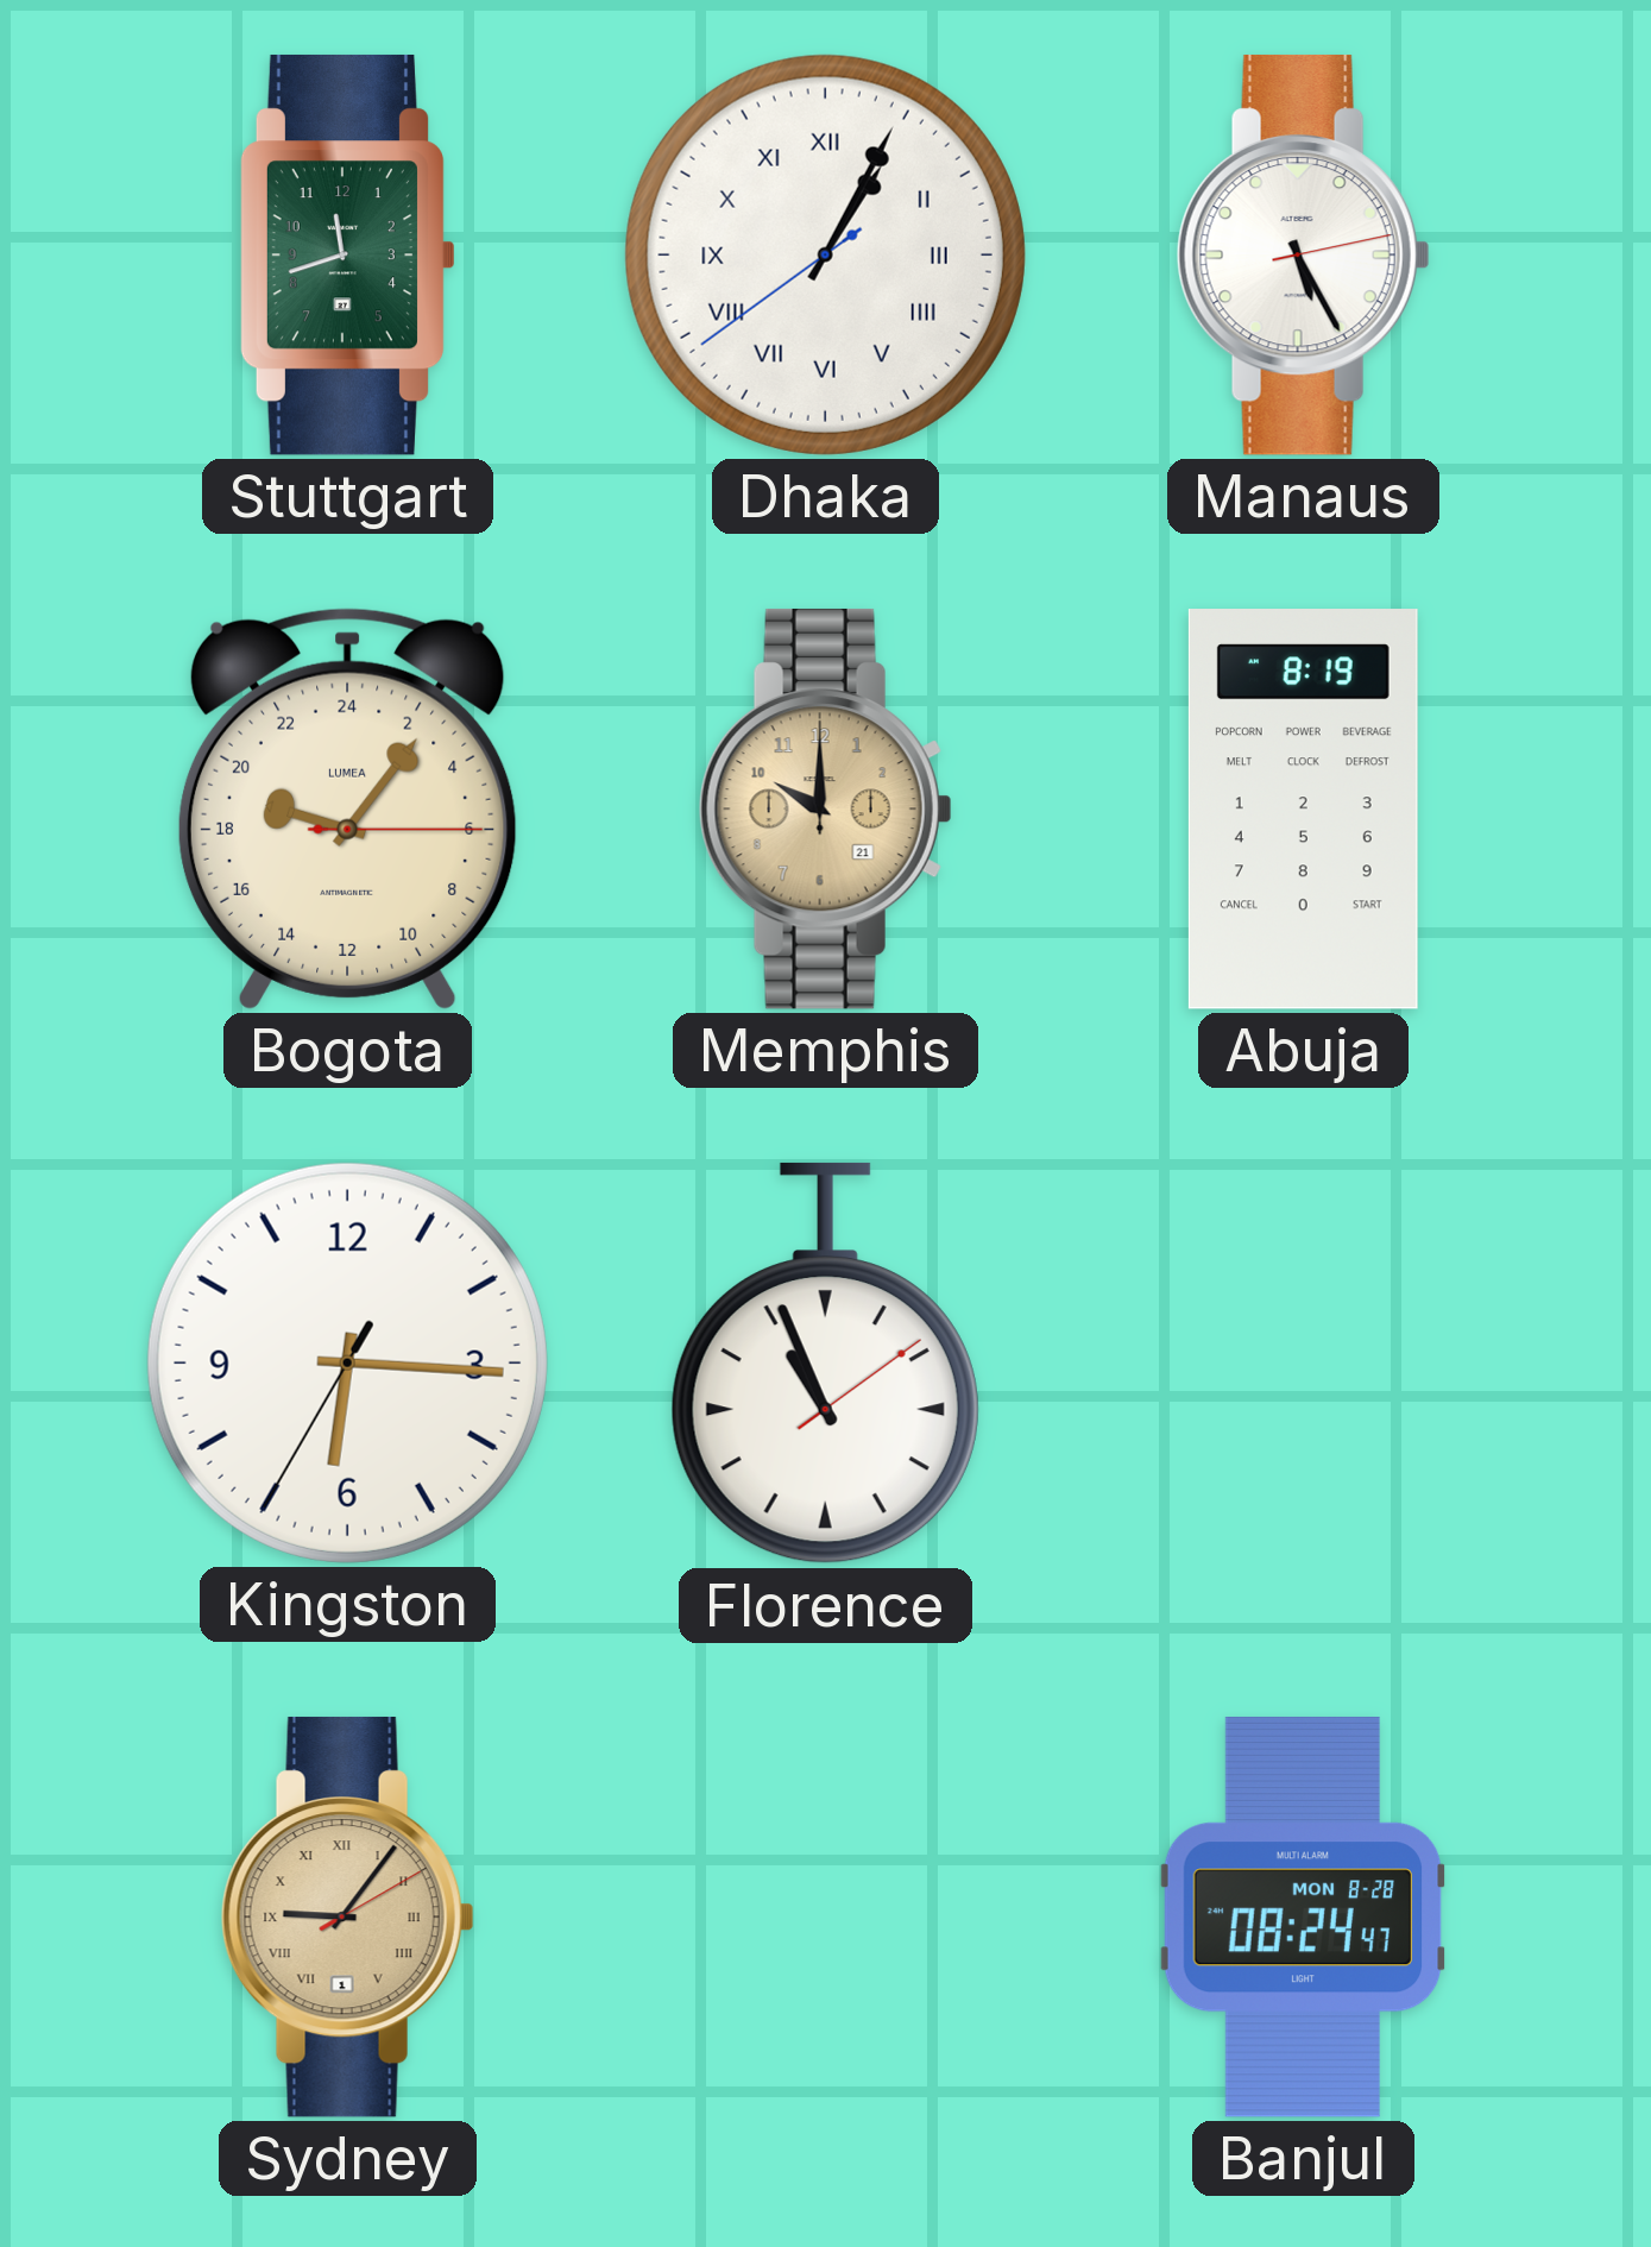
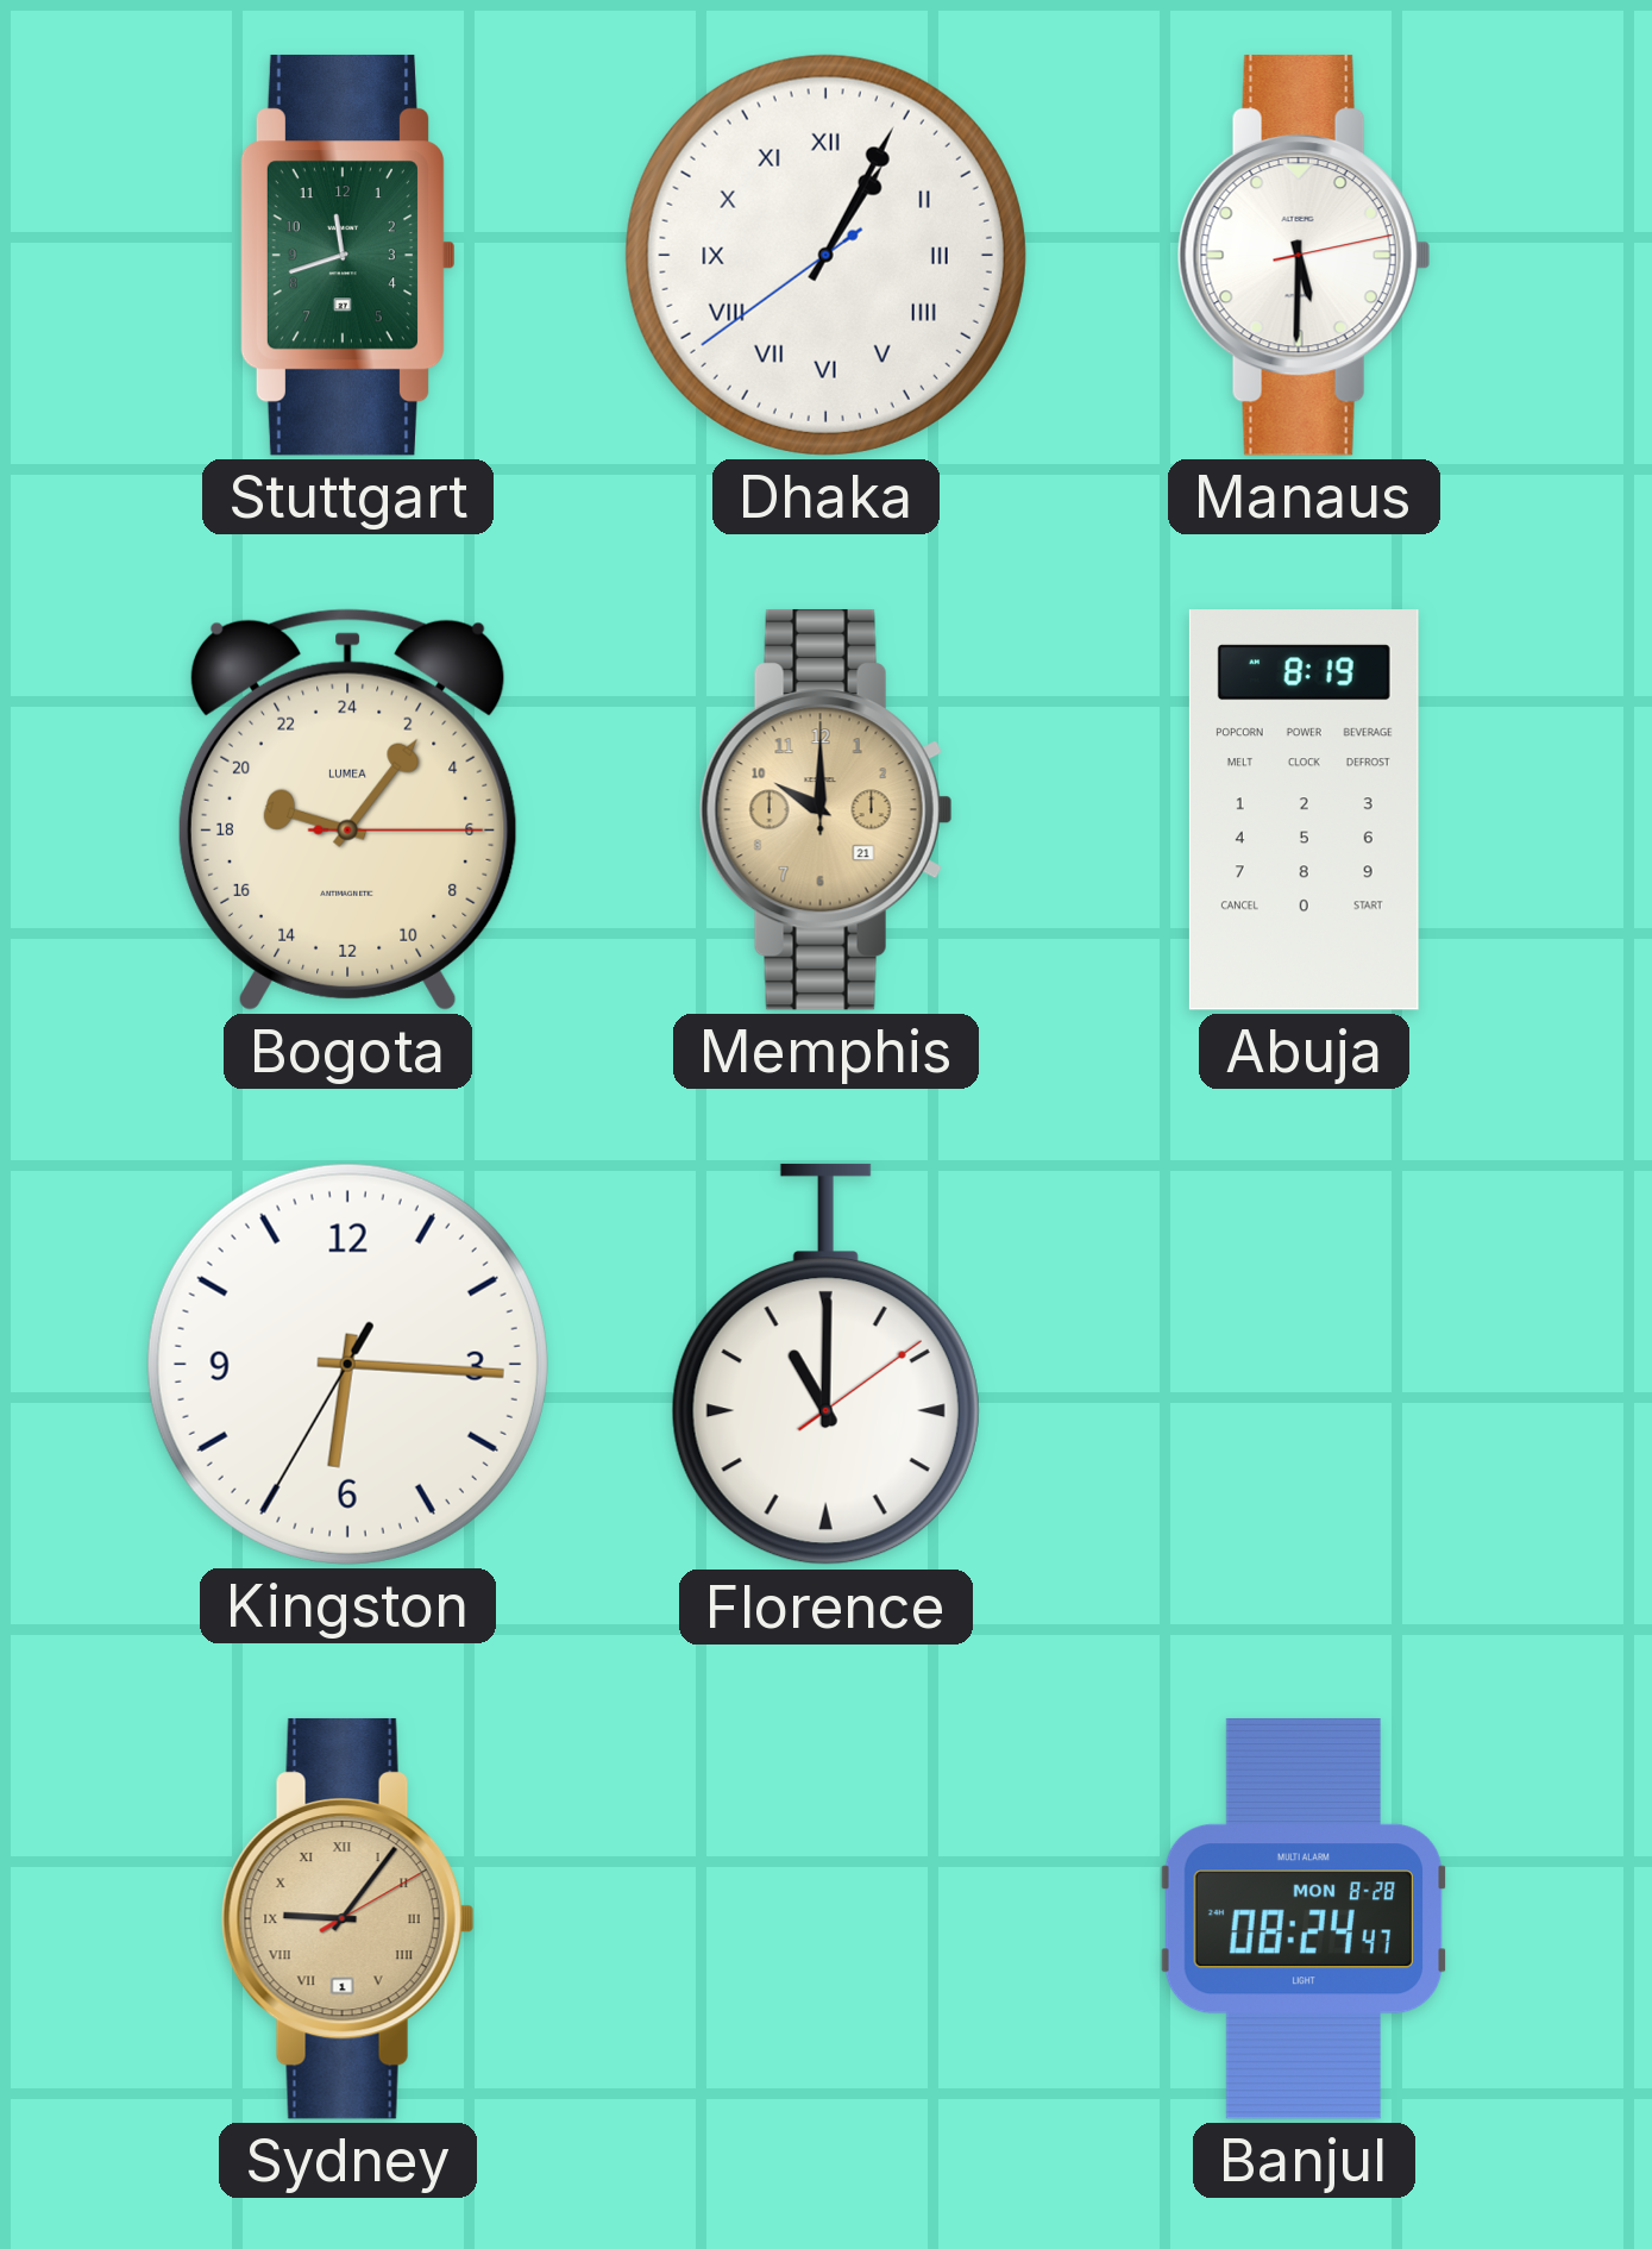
Manaus: 5:25 -> 5:30 (1304, 255)
Florence: 10:56 -> 11:00 (825, 1365)
